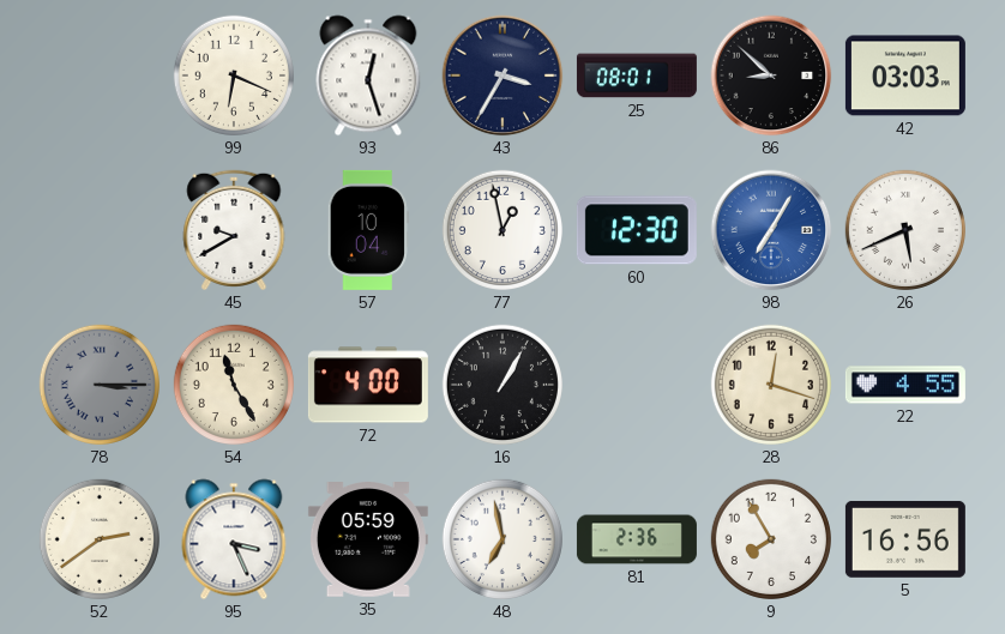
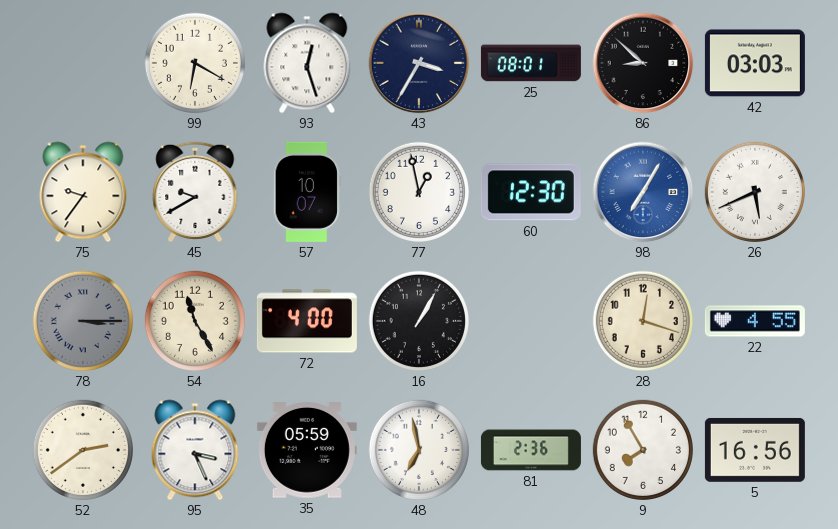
99: 6:19 -> 6:20 (195, 63)
75: none -> 9:36 (83, 192)
57: 10:04 -> 10:07 (307, 192)
